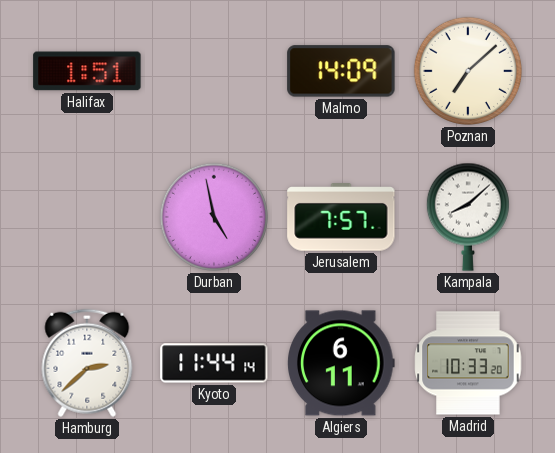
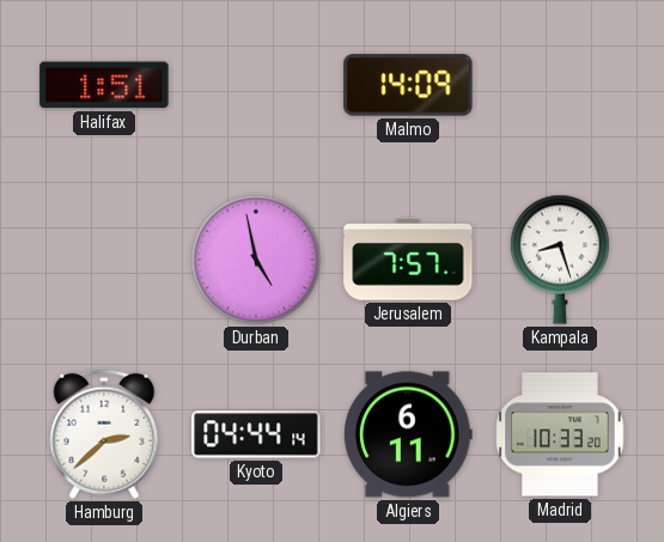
Poznan: 7:08 -> none (468, 71)
Kampala: 8:08 -> 8:27 (560, 260)
Kyoto: 11:44 -> 04:44 (256, 434)
